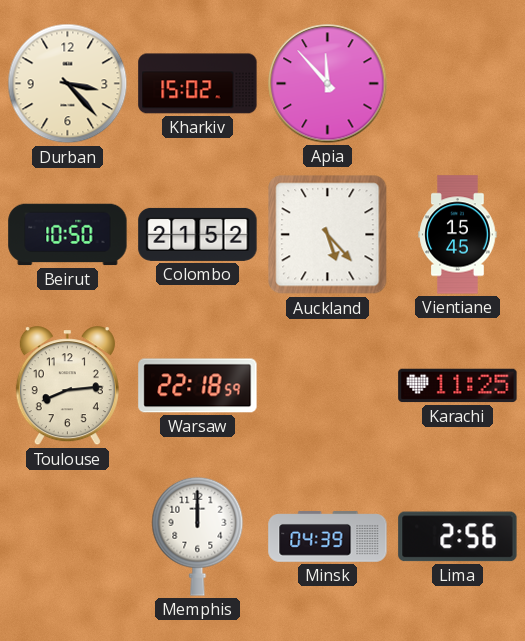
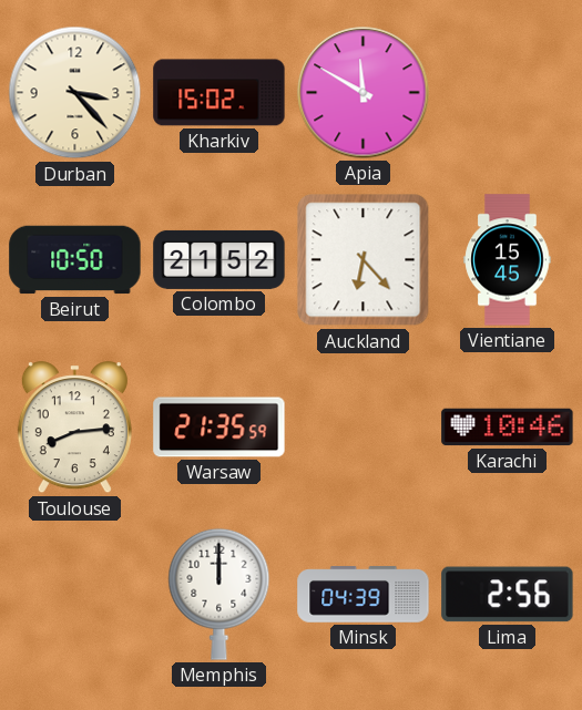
Apia: 11:53 -> 11:50 (364, 93)
Auckland: 5:23 -> 6:23 (364, 260)
Warsaw: 22:18 -> 21:35 (219, 428)
Karachi: 11:25 -> 10:46 (508, 428)
